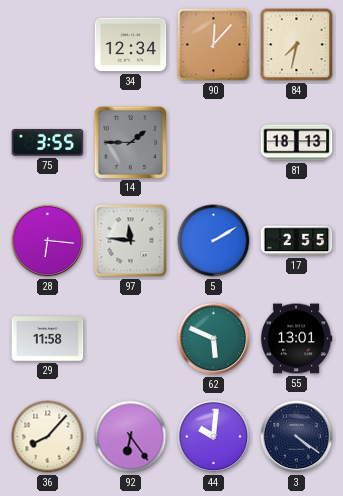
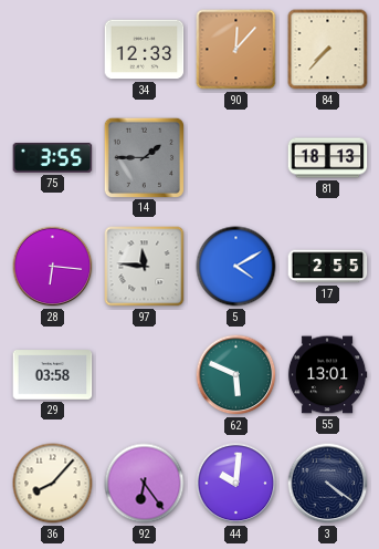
34: 12:34 -> 12:33 (145, 50)
84: 7:32 -> 7:37 (328, 50)
5: 2:10 -> 4:10 (236, 267)
29: 11:58 -> 03:58 (53, 375)
